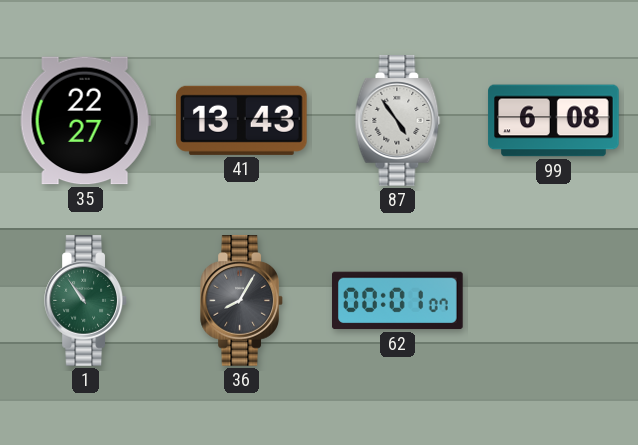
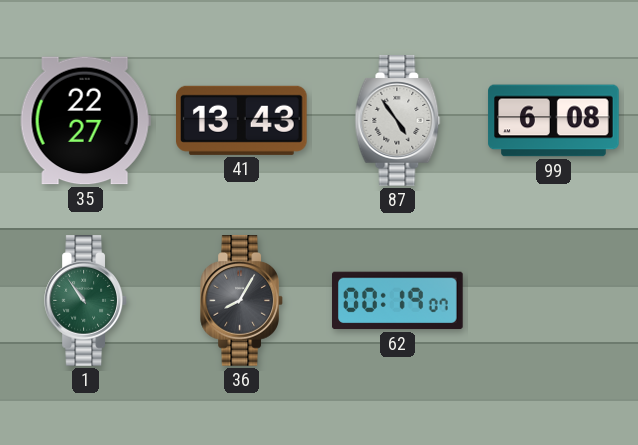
62: 00:01 -> 00:19 (398, 301)
